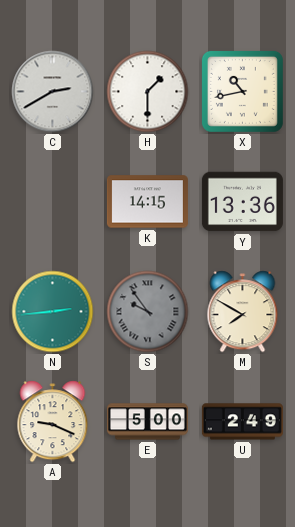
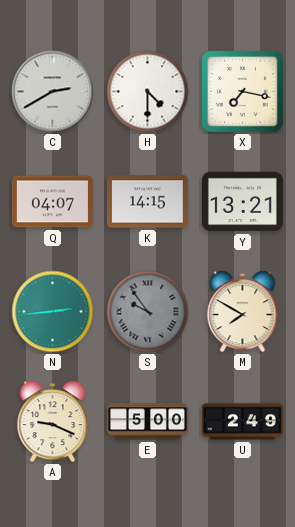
H: 1:30 -> 4:30 (148, 92)
X: 10:43 -> 7:17 (242, 91)
Q: none -> 04:07 (52, 202)
Y: 13:36 -> 13:21 (242, 202)
